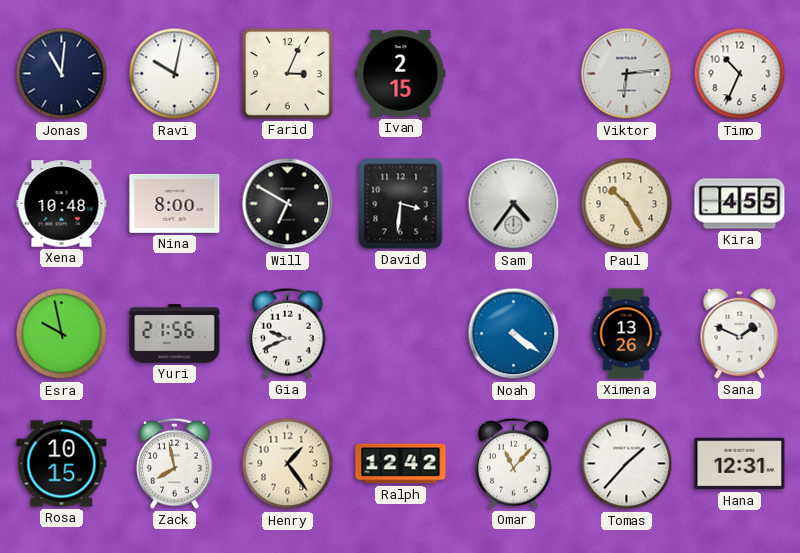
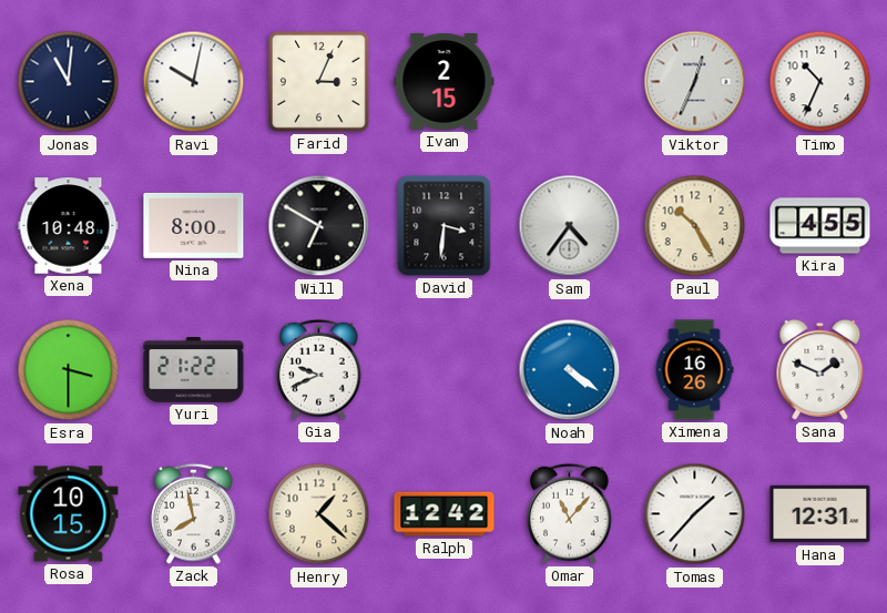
Viktor: 6:14 -> 12:34 (695, 82)
Esra: 9:58 -> 3:30 (69, 370)
Yuri: 21:56 -> 21:22 (194, 370)
Ximena: 13:26 -> 16:26 (694, 370)
Henry: 1:24 -> 1:22 (319, 514)
